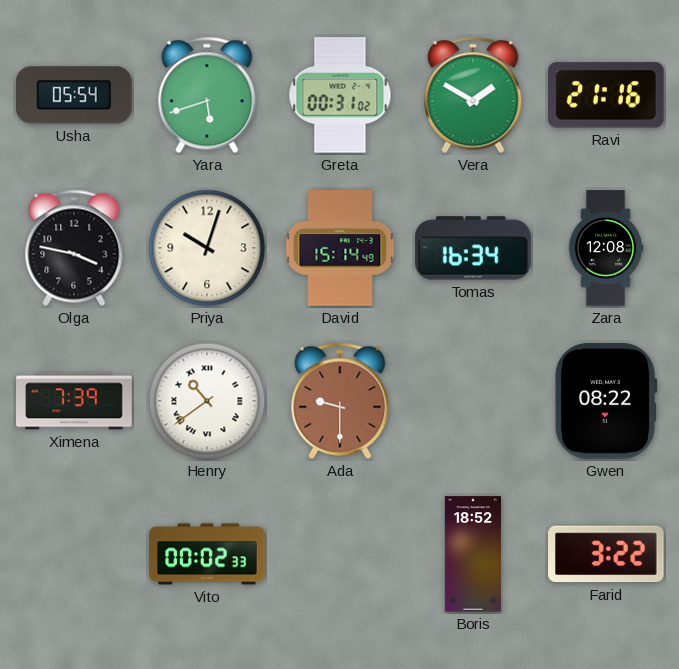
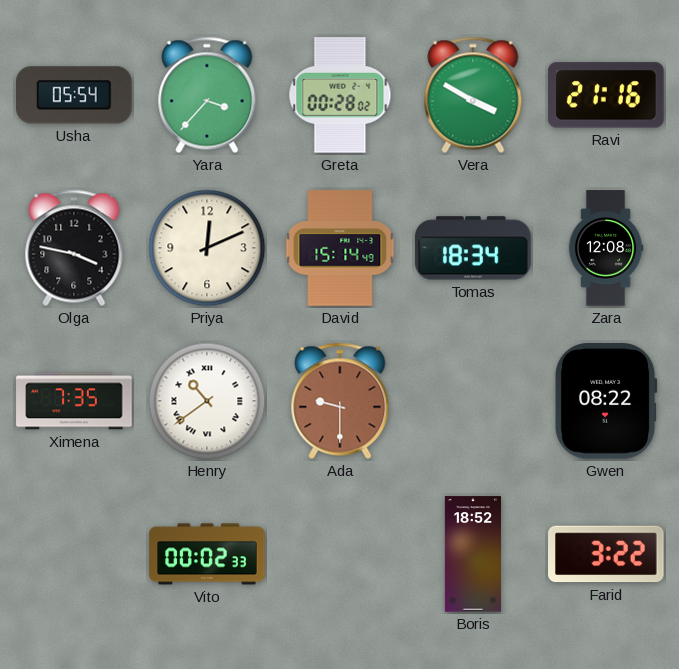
Yara: 5:42 -> 3:37 (207, 95)
Greta: 00:31 -> 00:28 (340, 95)
Vera: 1:50 -> 3:50 (473, 95)
Priya: 10:03 -> 12:11 (207, 248)
Tomas: 16:34 -> 18:34 (473, 248)
Ximena: 7:39 -> 7:35 (74, 401)
